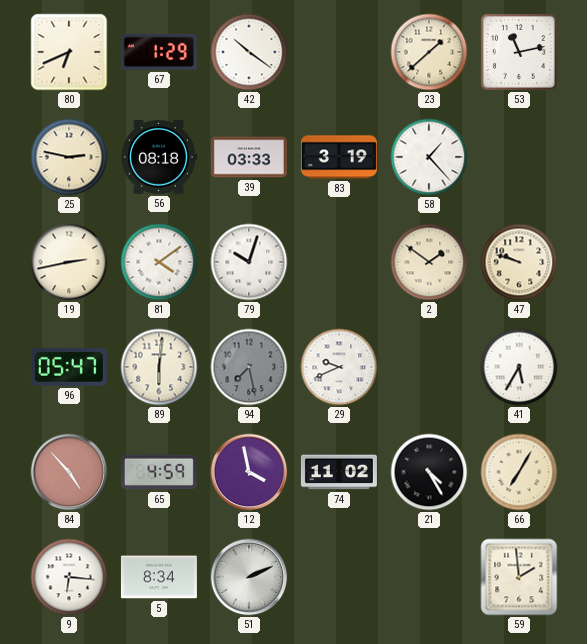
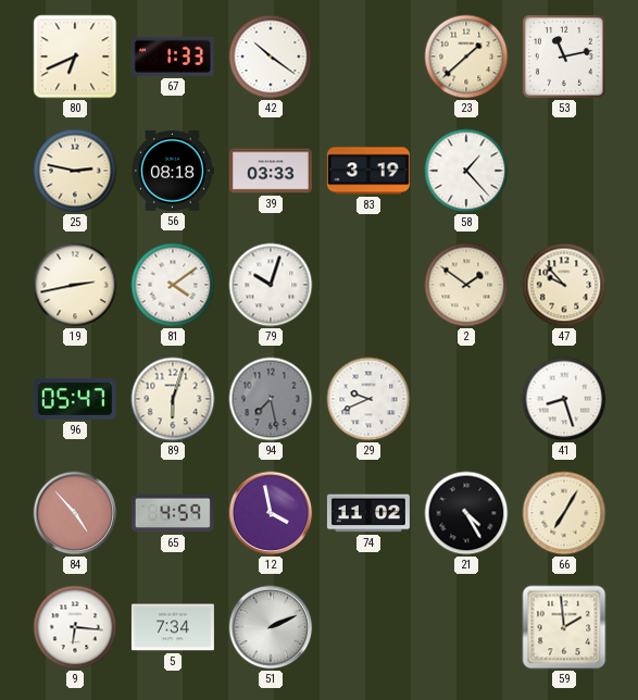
67: 1:29 -> 1:33 (173, 57)
47: 9:48 -> 9:53 (564, 285)
89: 6:01 -> 6:03 (173, 399)
41: 5:35 -> 8:27 (564, 399)
5: 8:34 -> 7:34 (173, 627)
